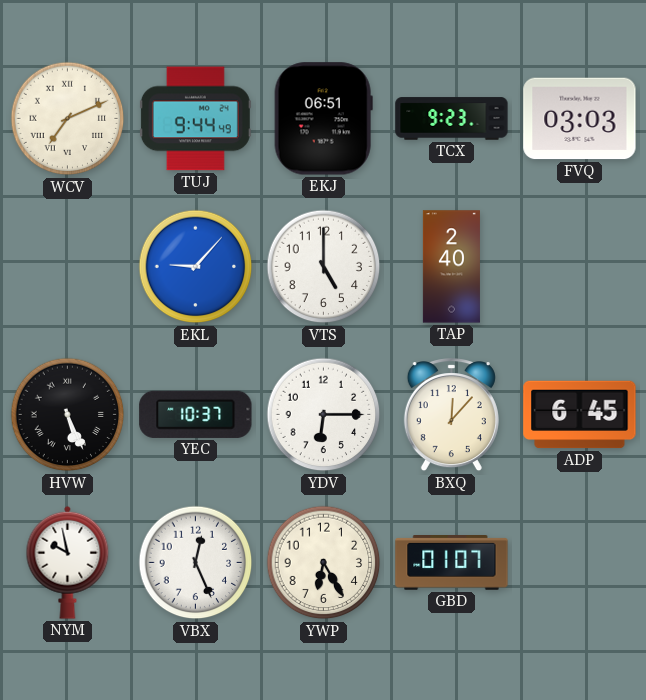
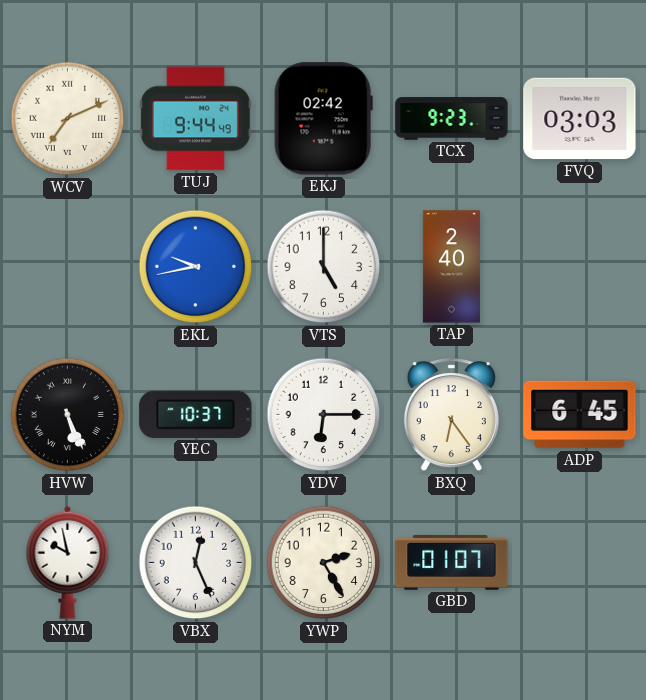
EKJ: 06:51 -> 02:42 (323, 119)
EKL: 9:07 -> 9:43 (196, 267)
BXQ: 12:07 -> 6:24 (451, 416)
YWP: 6:25 -> 2:25 (324, 563)
